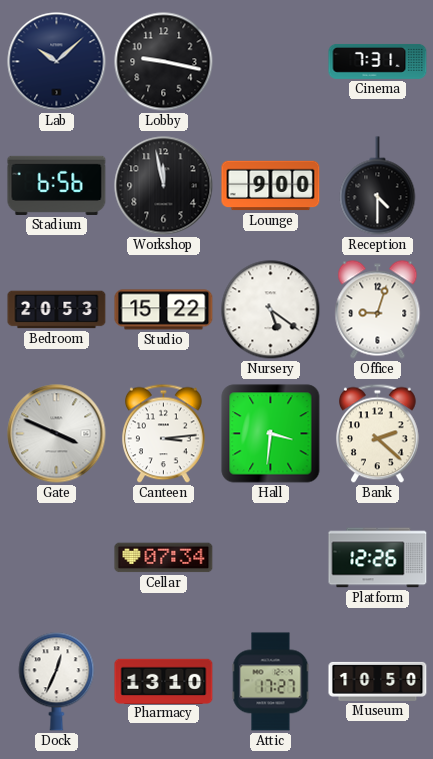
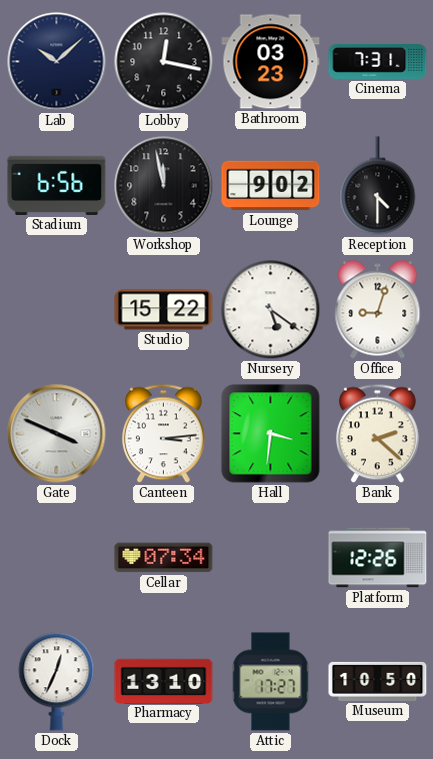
Lobby: 9:17 -> 12:17 (164, 62)
Bathroom: none -> 03:23 (271, 62)
Lounge: 9:00 -> 9:02 (271, 186)
Bedroom: 20:53 -> none (57, 310)
